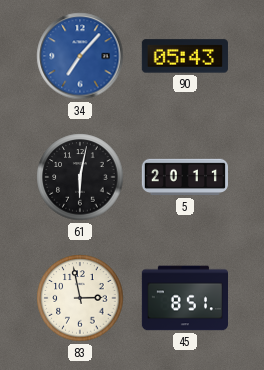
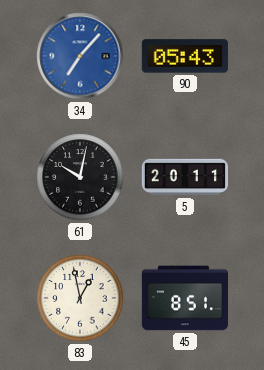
61: 6:02 -> 10:02 (80, 177)
83: 2:58 -> 12:58 (80, 298)
